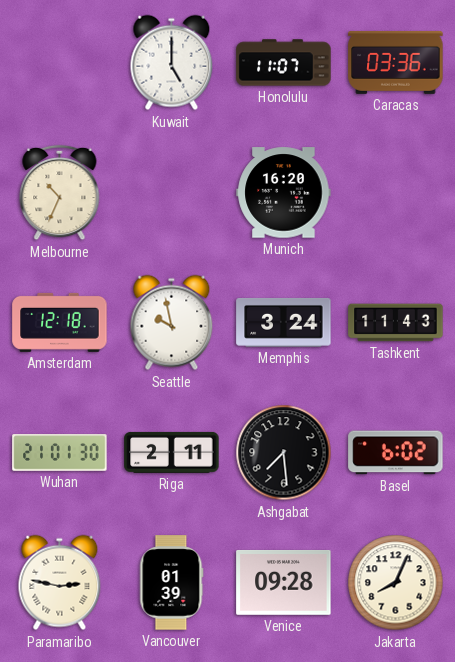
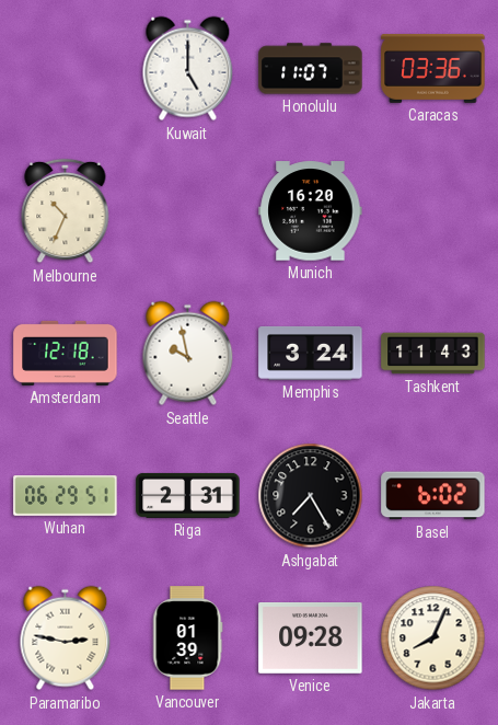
Wuhan: 21:01 -> 06:29 (66, 496)
Riga: 2:11 -> 2:31 (188, 495)
Ashgabat: 7:29 -> 7:25 (311, 496)
